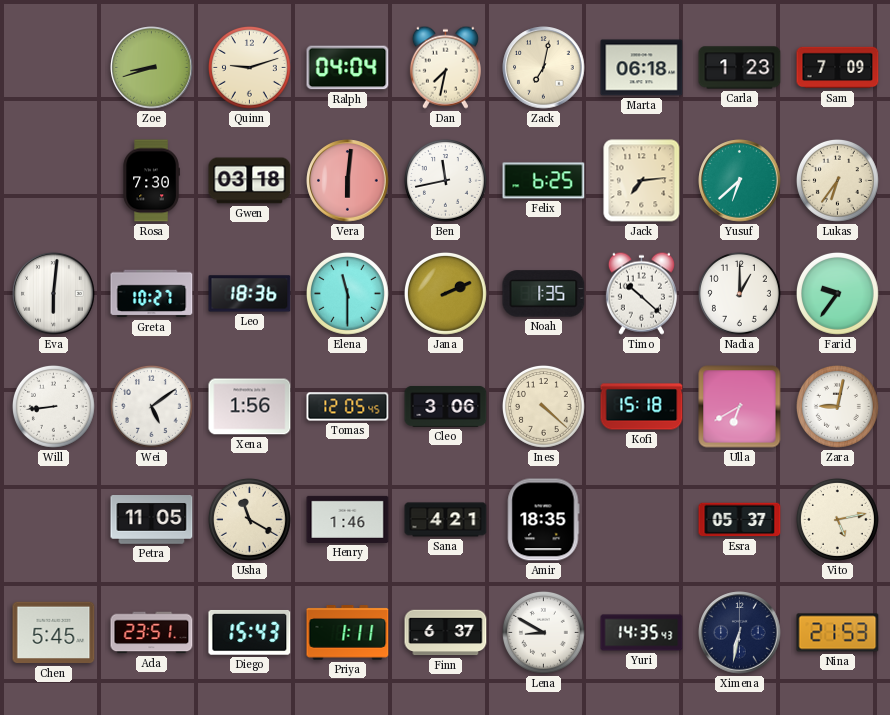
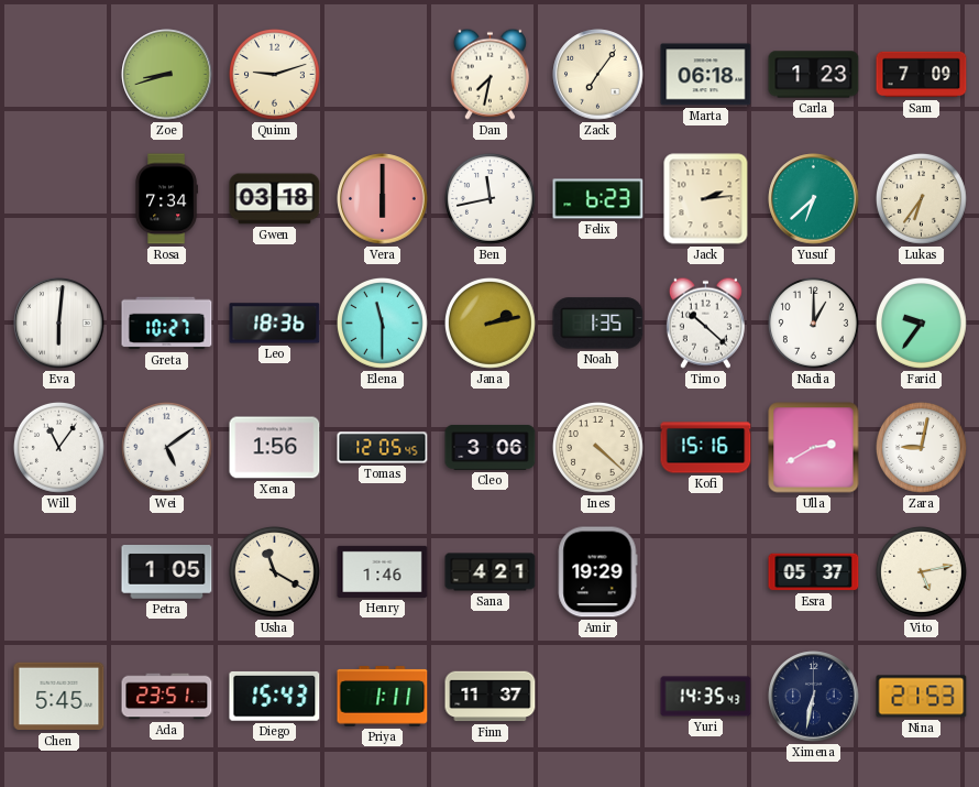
Ralph: 04:04 -> none (348, 68)
Zack: 7:02 -> 7:06 (598, 75)
Rosa: 7:30 -> 7:34 (166, 199)
Vera: 6:01 -> 6:00 (383, 199)
Felix: 6:25 -> 6:23 (598, 199)
Jack: 7:14 -> 2:14 (706, 199)
Jana: 2:11 -> 2:13 (490, 323)
Will: 8:44 -> 11:06 (58, 447)
Kofi: 15:18 -> 15:16 (706, 448)
Ulla: 6:40 -> 2:40 (814, 448)
Petra: 11:05 -> 1:05 (167, 572)
Amir: 18:35 -> 19:29 (597, 572)
Finn: 6:37 -> 11:37 (491, 697)
Lena: 8:50 -> none (543, 632)
